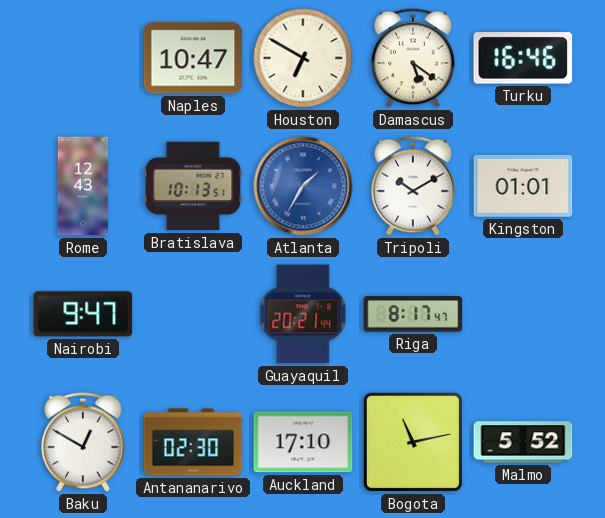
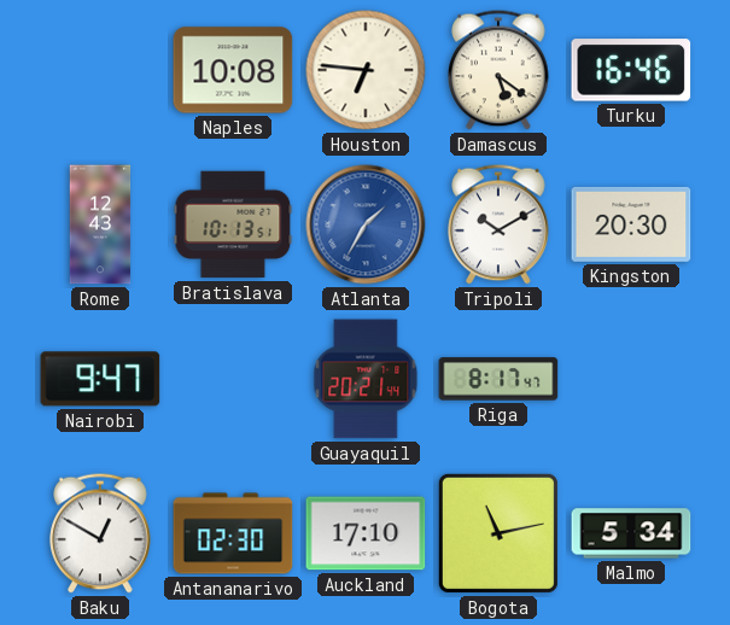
Naples: 10:47 -> 10:08 (233, 70)
Houston: 6:50 -> 6:46 (366, 70)
Kingston: 01:01 -> 20:30 (631, 224)
Malmo: 5:52 -> 5:34 (631, 533)
